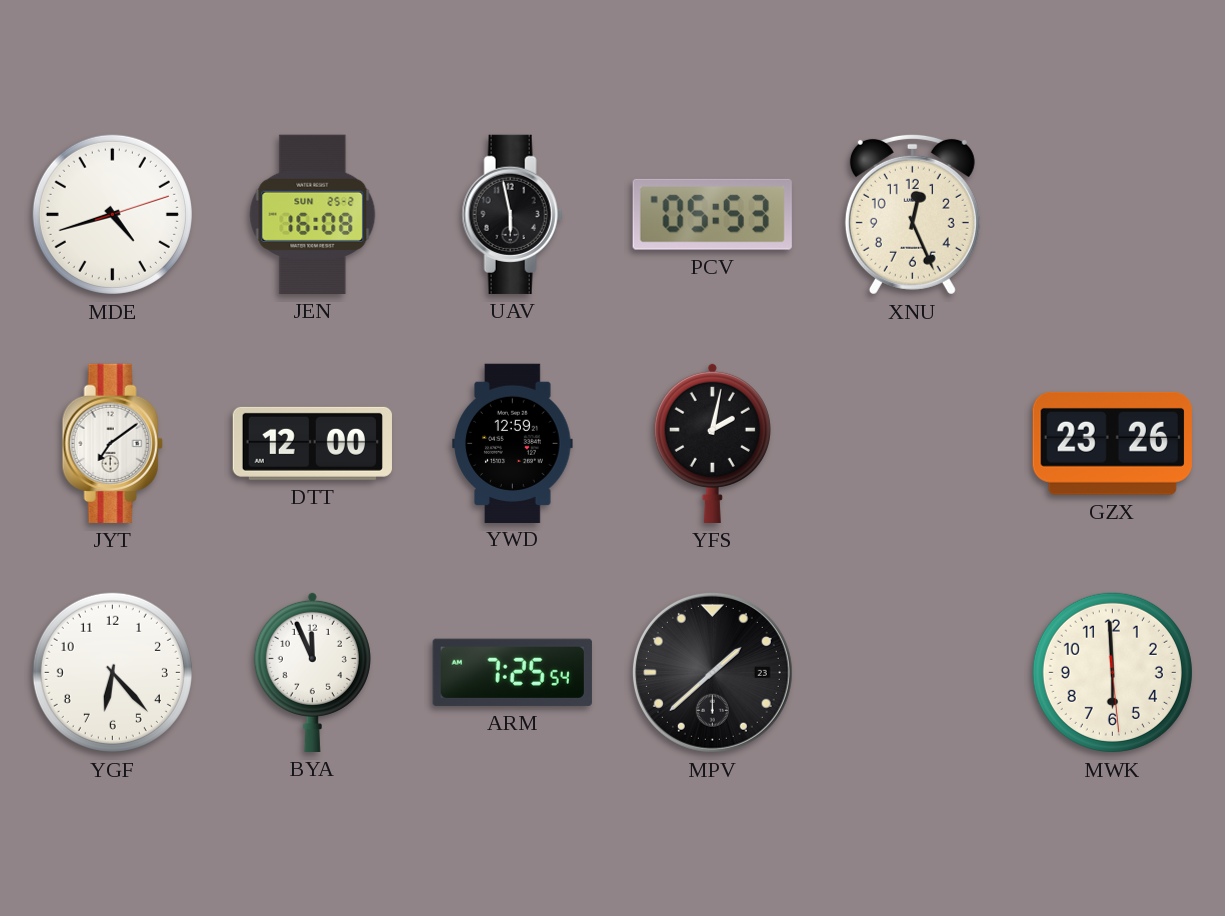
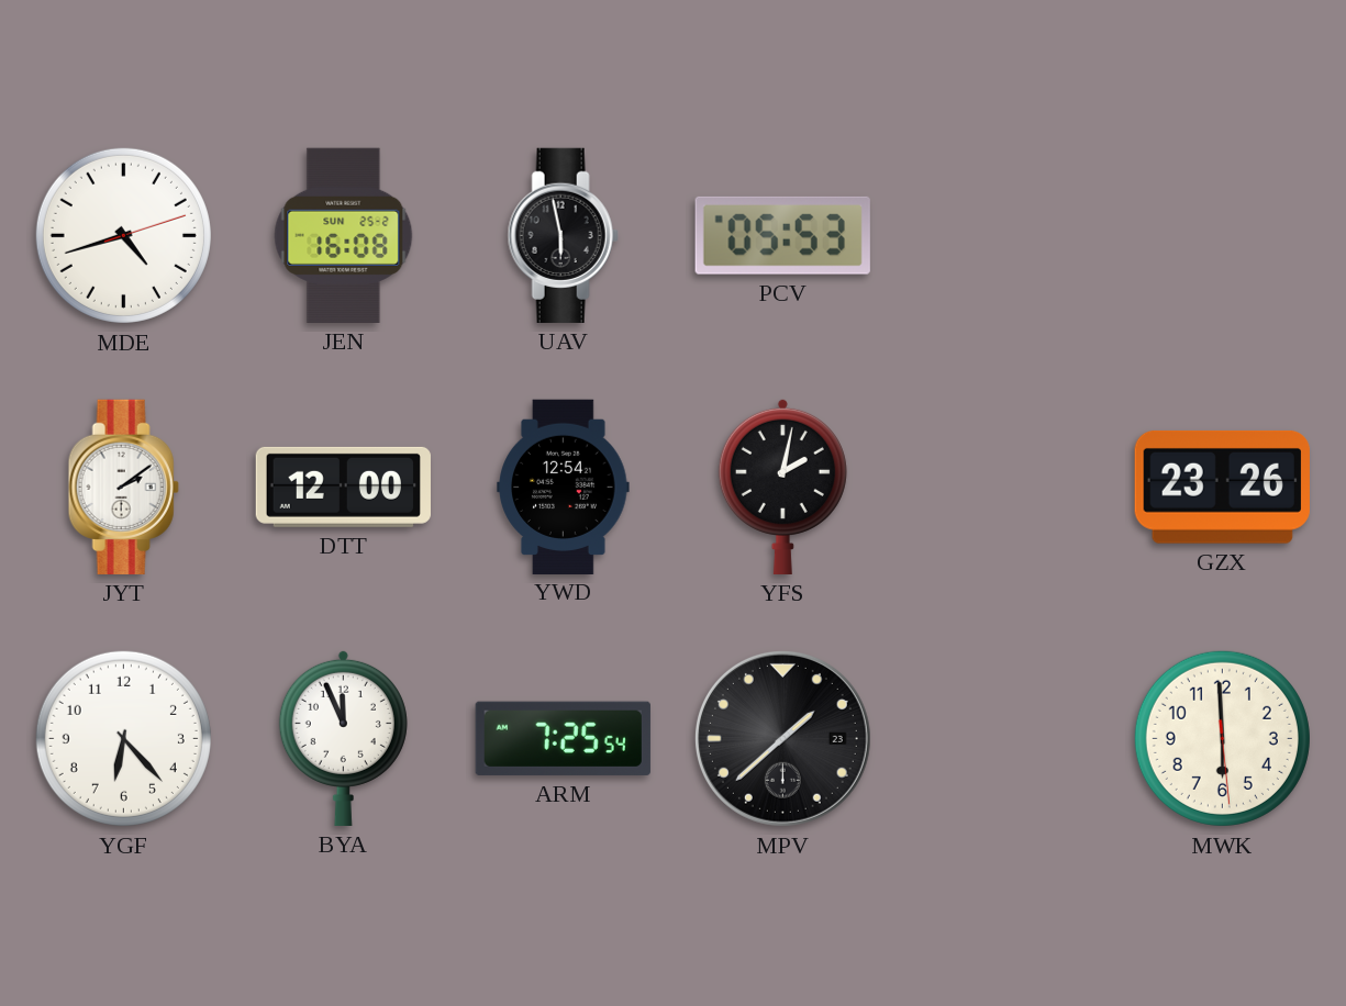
XNU: 12:26 -> none (912, 214)
JYT: 7:09 -> 2:09 (123, 487)
YWD: 12:59 -> 12:54 (564, 487)
